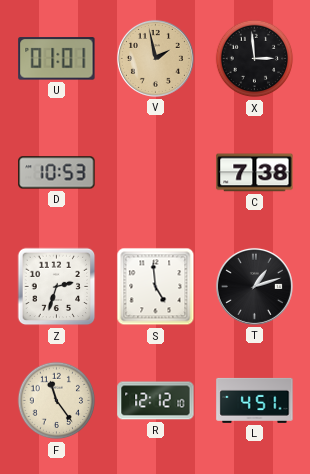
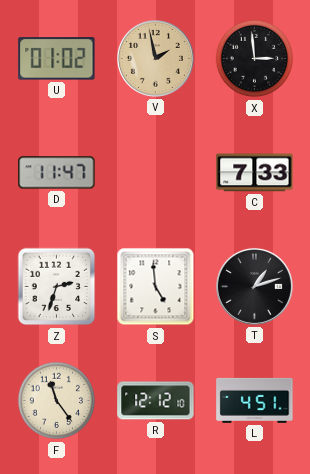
U: 01:01 -> 01:02 (57, 59)
D: 10:53 -> 11:47 (57, 173)
C: 7:38 -> 7:33 (255, 173)
